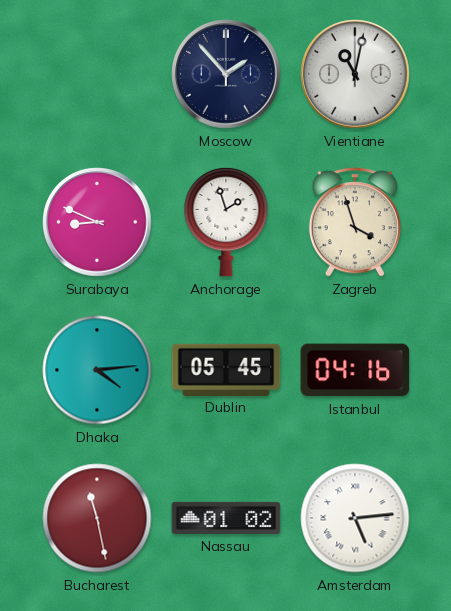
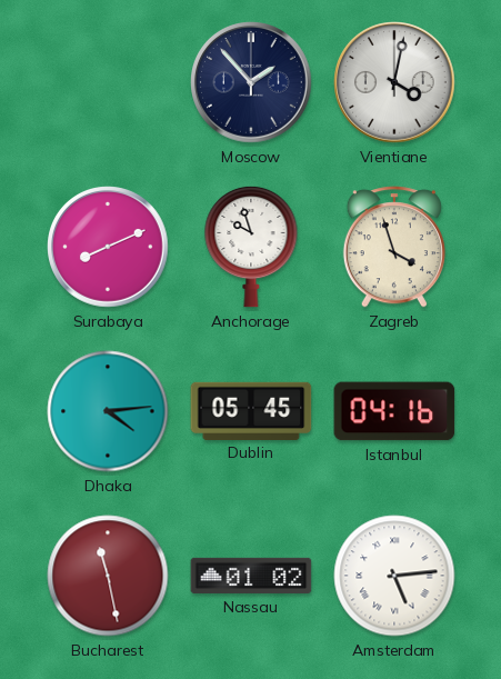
Vientiane: 11:02 -> 4:02 (394, 82)
Surabaya: 8:49 -> 8:11 (108, 247)
Anchorage: 1:57 -> 9:57 (251, 247)
